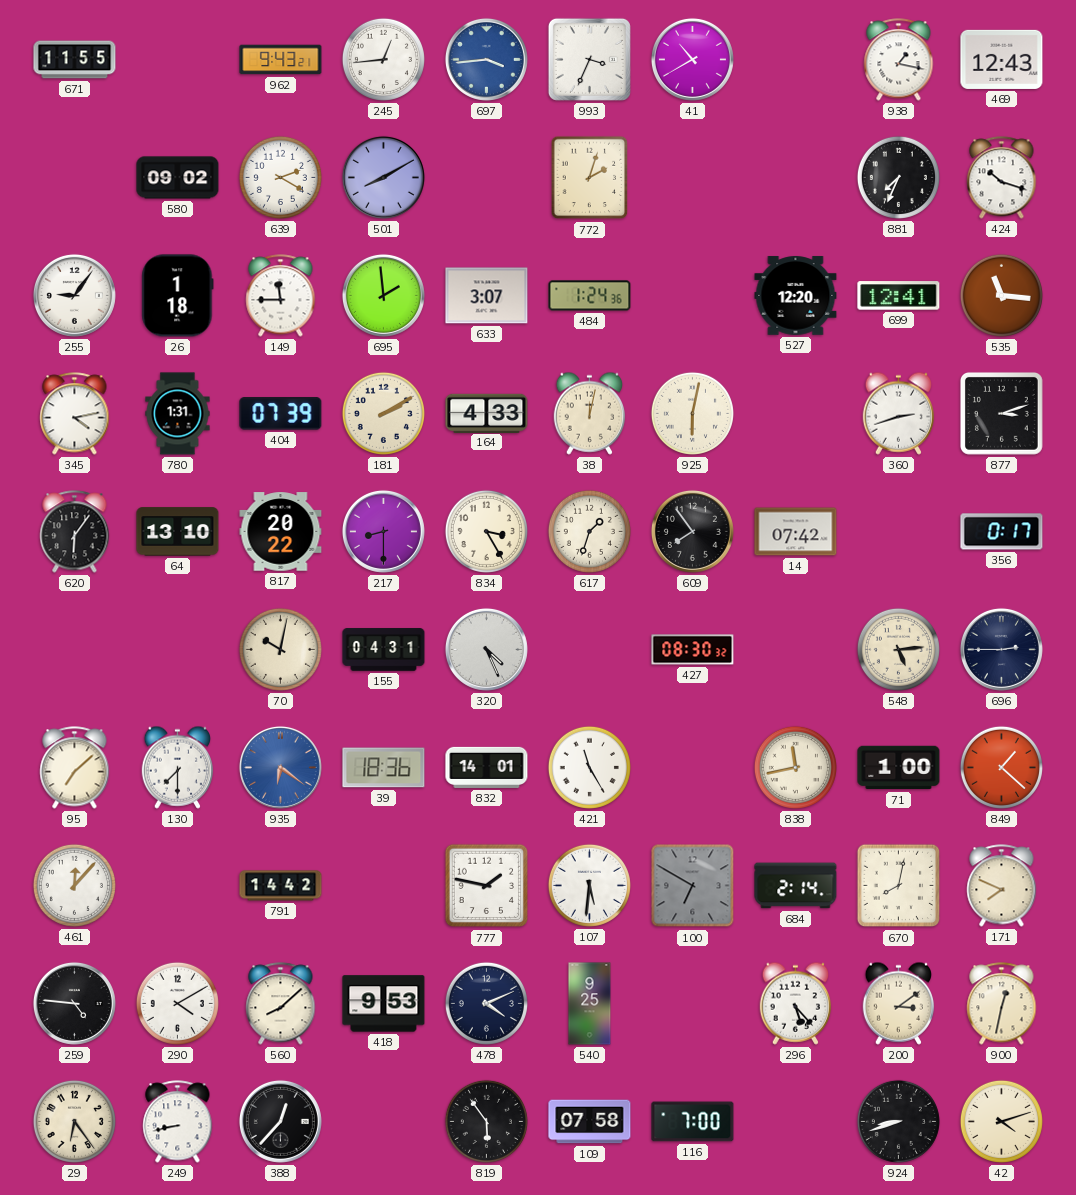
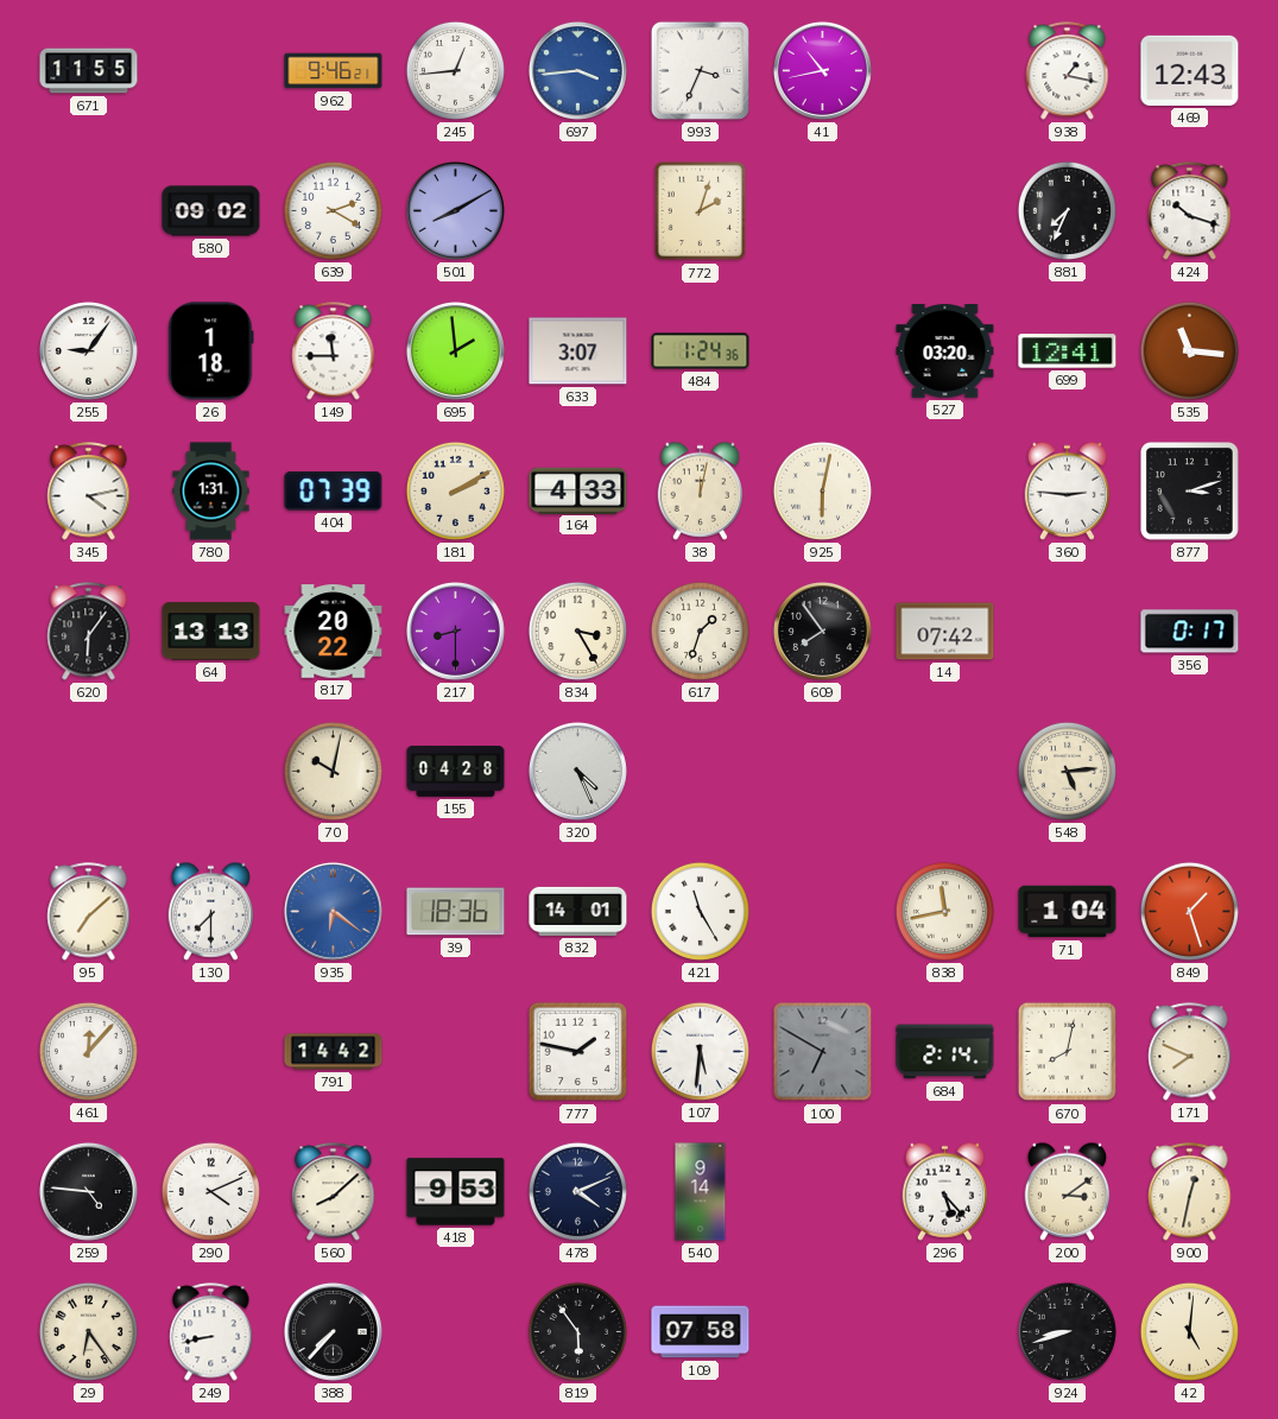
962: 9:43 -> 9:46 (334, 71)
41: 10:40 -> 10:43 (822, 70)
527: 12:20 -> 03:20 (945, 351)
360: 2:42 -> 2:46 (1068, 490)
64: 13:10 -> 13:13 (211, 632)
155: 04:31 -> 04:28 (456, 772)
427: 08:30 -> none (693, 650)
696: 2:45 -> none (1001, 649)
71: 1:00 -> 1:04 (1068, 912)
849: 1:22 -> 1:27 (1189, 911)
290: 4:10 -> 4:11 (210, 1191)
540: 9:25 -> 9:14 (701, 1192)
388: 12:37 -> 7:37 (333, 1331)
116: 7:00 -> none (693, 1122)
42: 4:12 -> 5:01 (1189, 1331)
